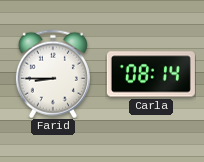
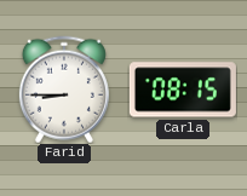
Carla: 08:14 -> 08:15 (183, 90)
